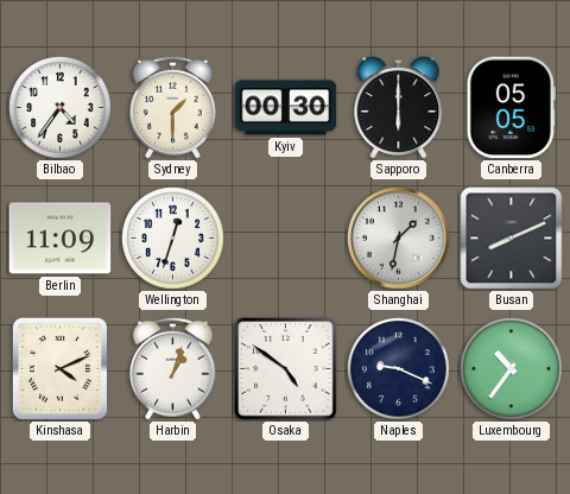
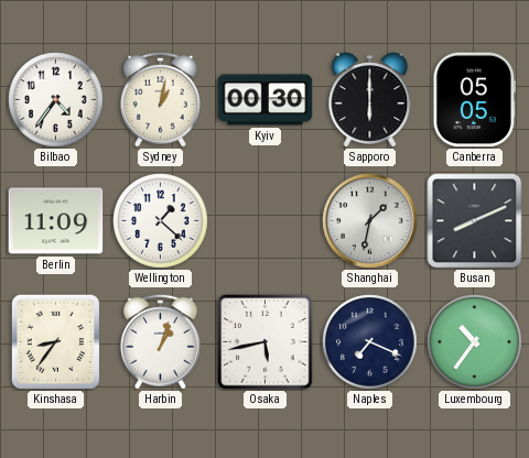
Sydney: 1:30 -> 1:02 (160, 99)
Wellington: 12:33 -> 1:22 (161, 221)
Kinshasa: 4:11 -> 8:36 (55, 341)
Osaka: 4:51 -> 5:43 (266, 342)
Naples: 9:19 -> 7:19 (370, 342)
